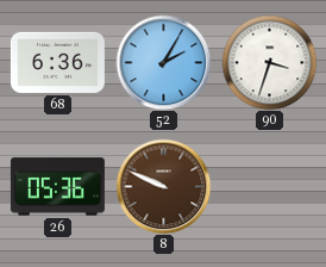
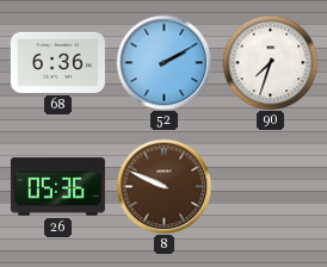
52: 2:05 -> 2:10 (163, 62)
90: 3:33 -> 7:33 (270, 62)
